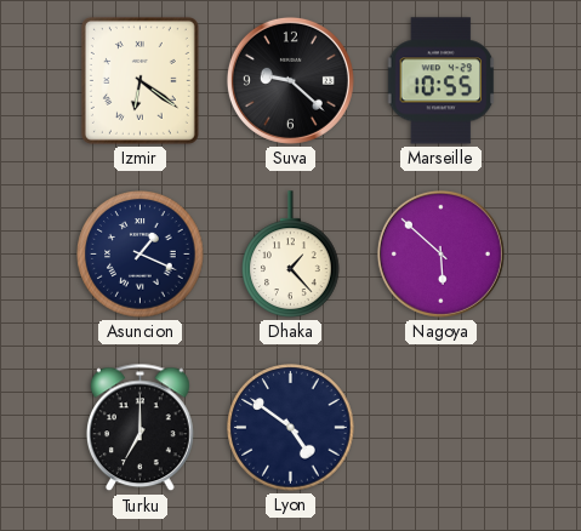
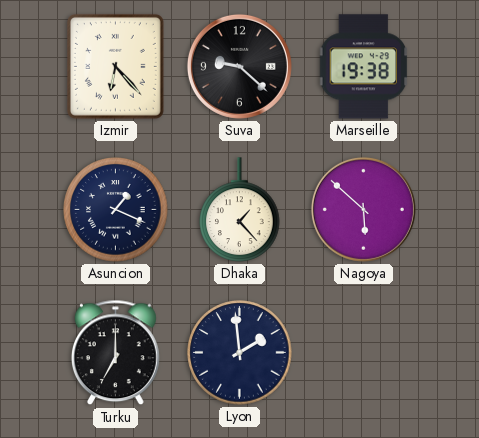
Izmir: 6:21 -> 6:23 (115, 66)
Marseille: 10:55 -> 19:38 (364, 67)
Lyon: 4:51 -> 1:59 (240, 353)
